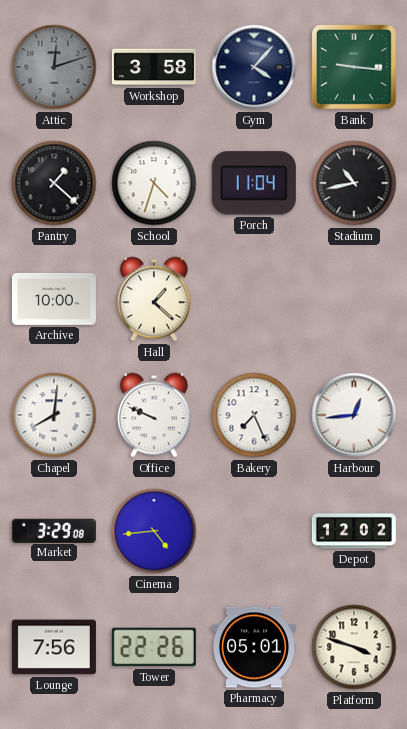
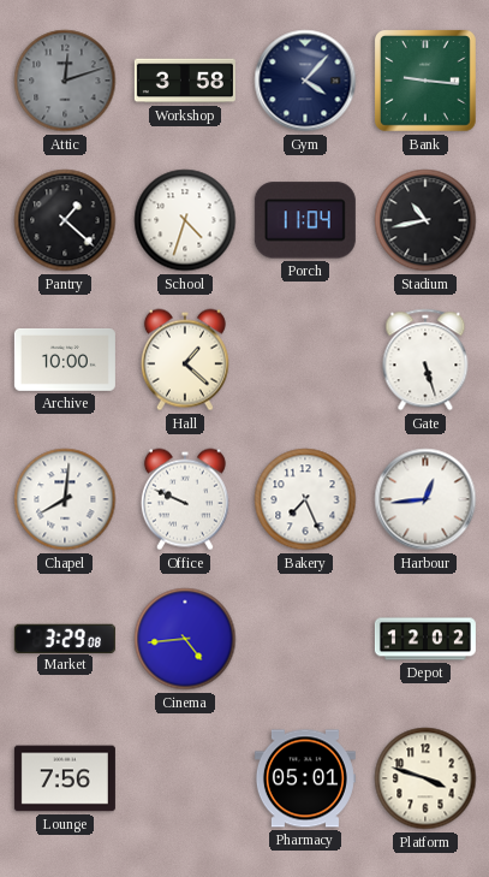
Gate: none -> 5:27 (425, 360)
Tower: 22:26 -> none (154, 647)
